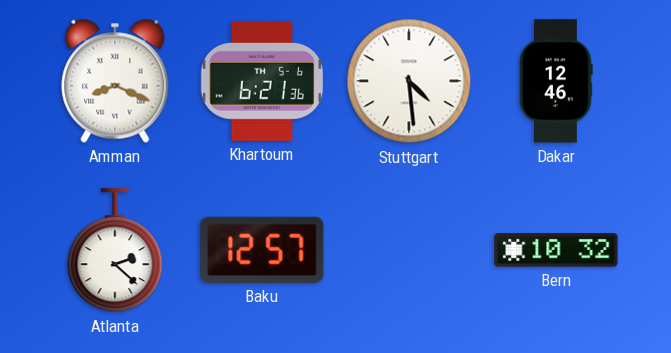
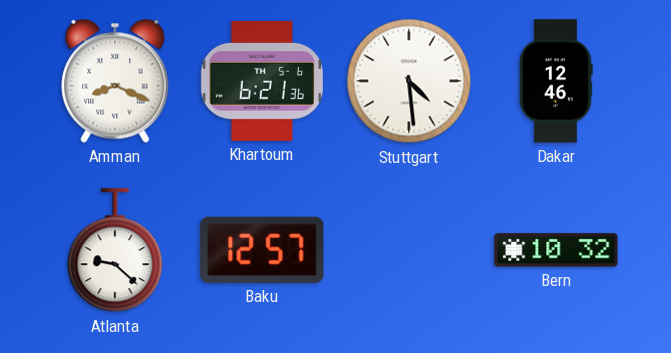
Atlanta: 2:22 -> 9:22 (115, 251)
